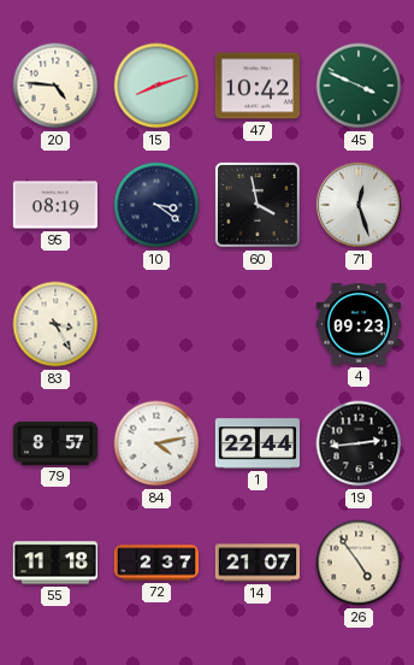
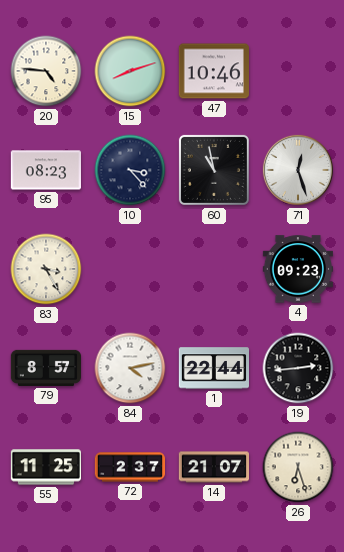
47: 10:42 -> 10:46 (213, 71)
45: 3:49 -> none (359, 86)
95: 08:19 -> 08:23 (45, 170)
10: 3:21 -> 3:23 (130, 170)
60: 3:58 -> 10:58 (214, 170)
55: 11:18 -> 11:25 (45, 467)
26: 4:54 -> 6:27 (298, 467)
